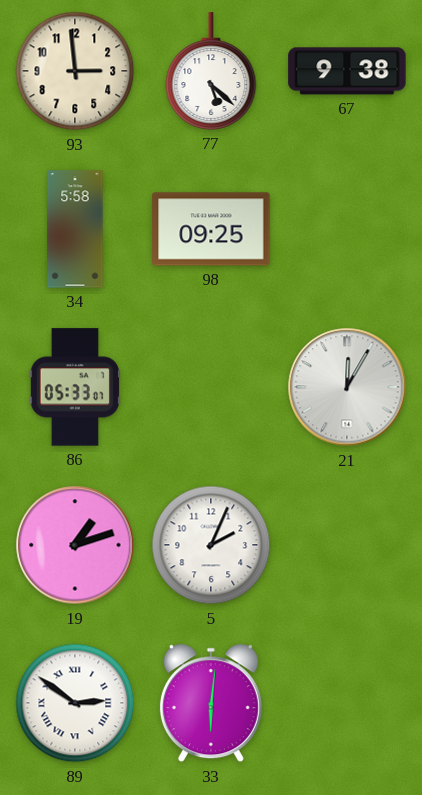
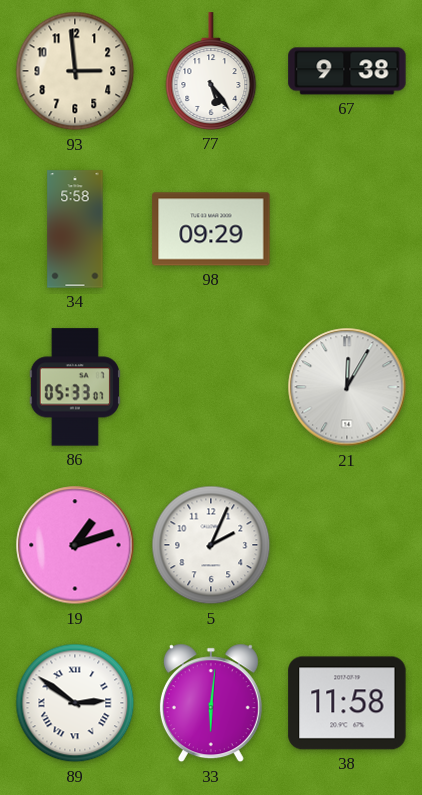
77: 5:22 -> 5:24 (211, 71)
98: 09:25 -> 09:29 (211, 229)
38: none -> 11:58 (347, 703)
